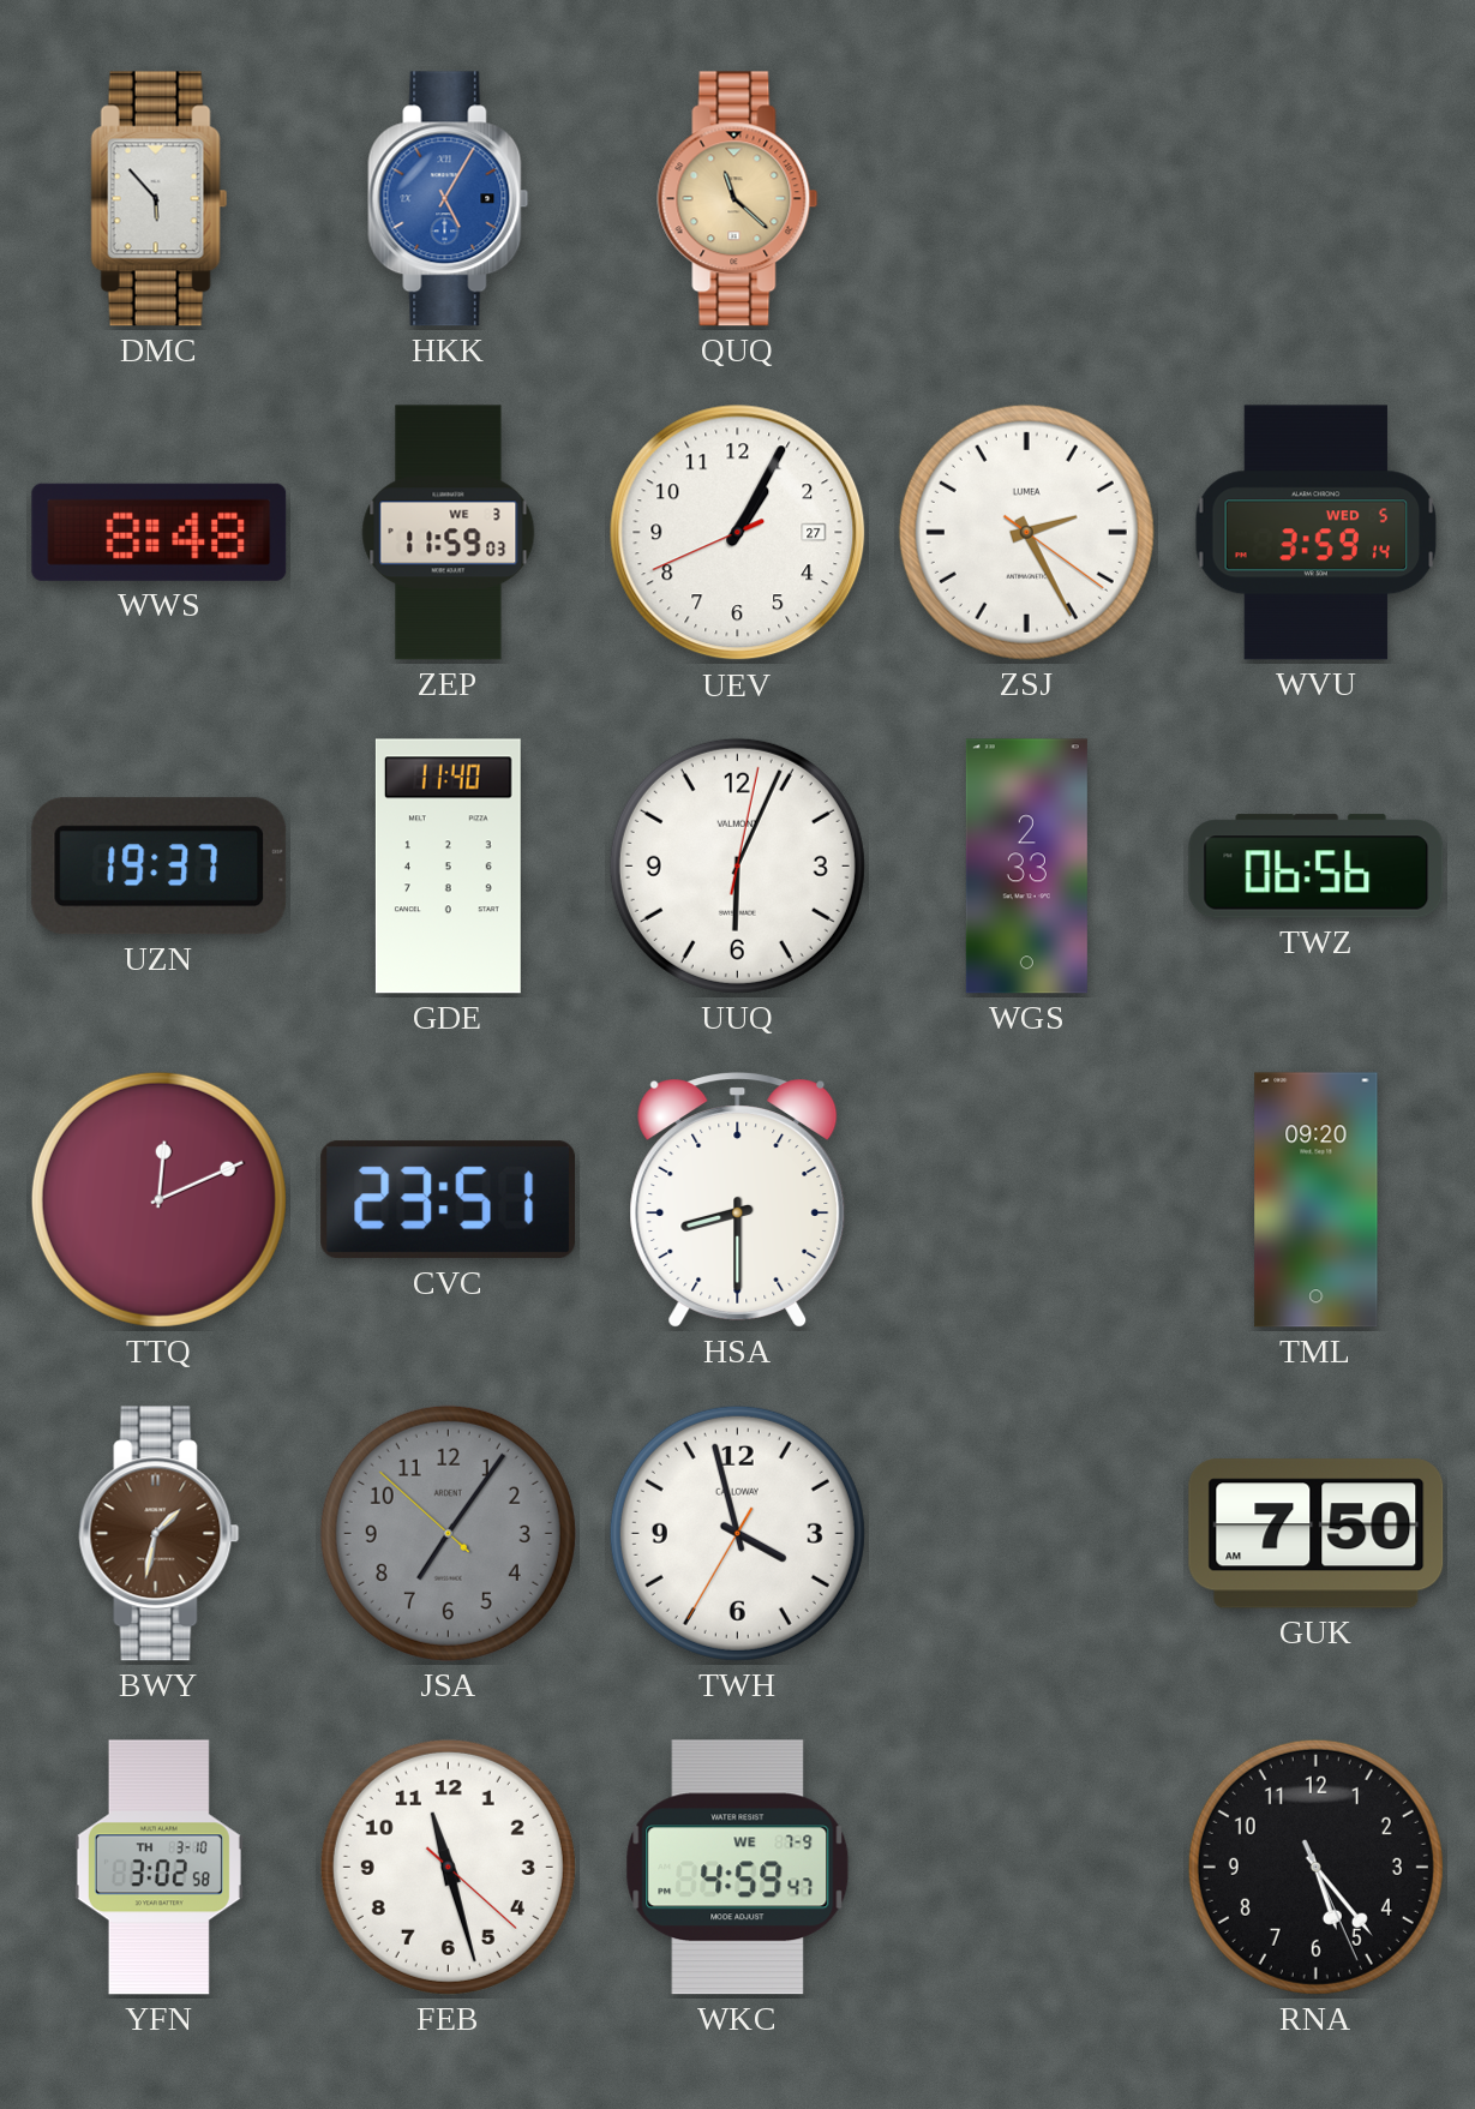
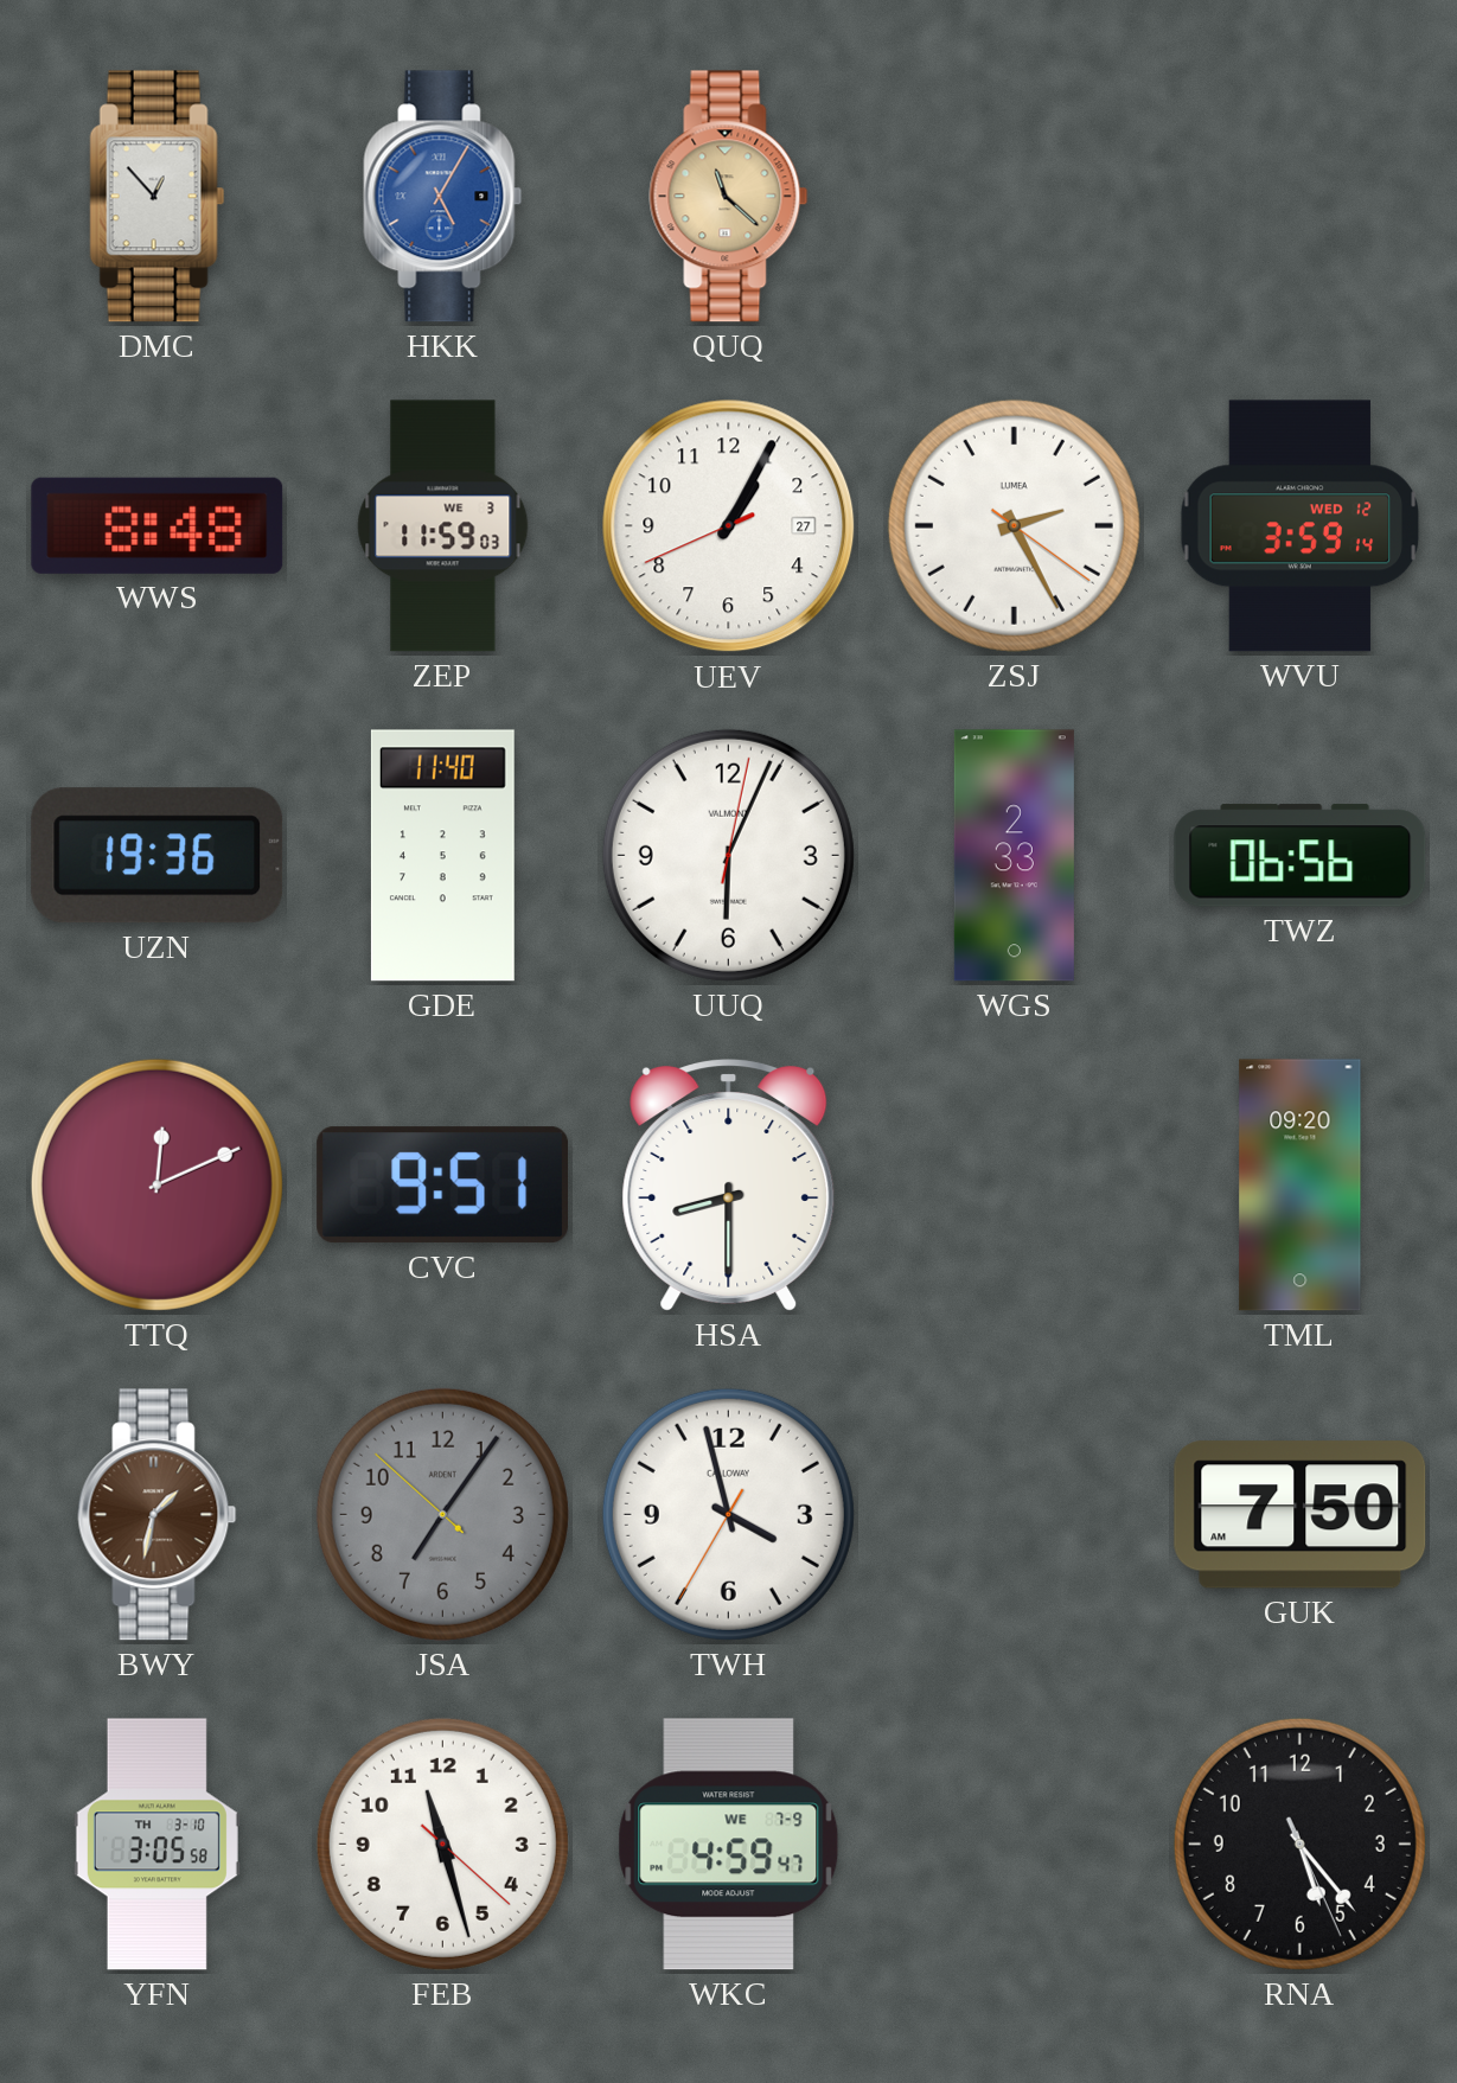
DMC: 5:53 -> 12:53 (158, 197)
WVU date: WED 5 -> WED 12 (1301, 526)
UZN: 19:37 -> 19:36 (158, 856)
CVC: 23:51 -> 9:51 (442, 1186)
YFN: 3:02 -> 3:05 (156, 1845)
